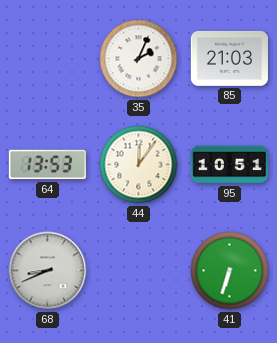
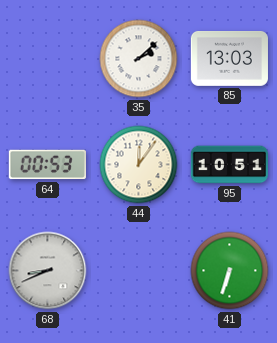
35: 2:04 -> 2:08 (139, 59)
85: 21:03 -> 13:03 (229, 58)
64: 13:53 -> 00:53 (47, 165)
